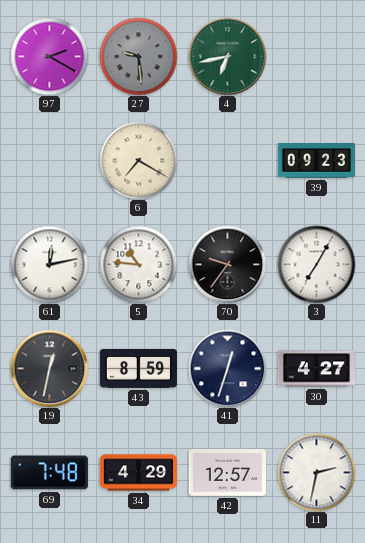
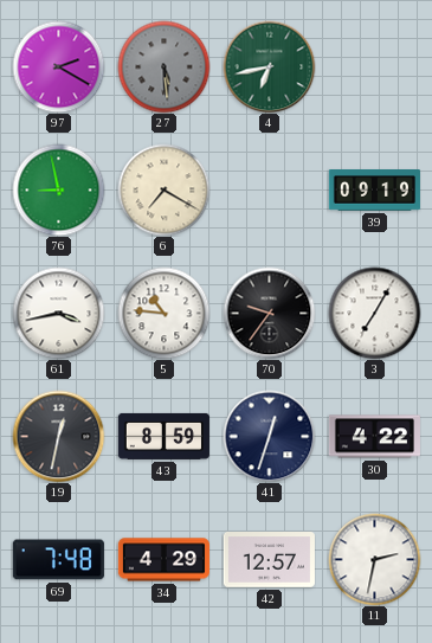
27: 9:29 -> 5:29 (163, 66)
76: none -> 8:58 (58, 189)
39: 09:23 -> 09:19 (374, 191)
61: 12:13 -> 3:43 (58, 313)
30: 4:27 -> 4:22 (374, 437)
